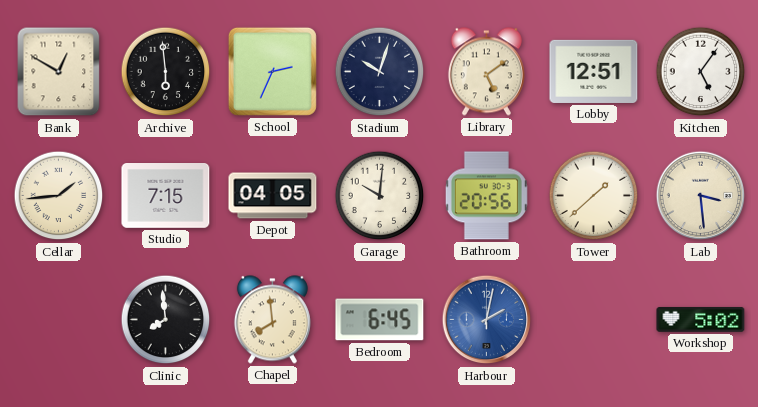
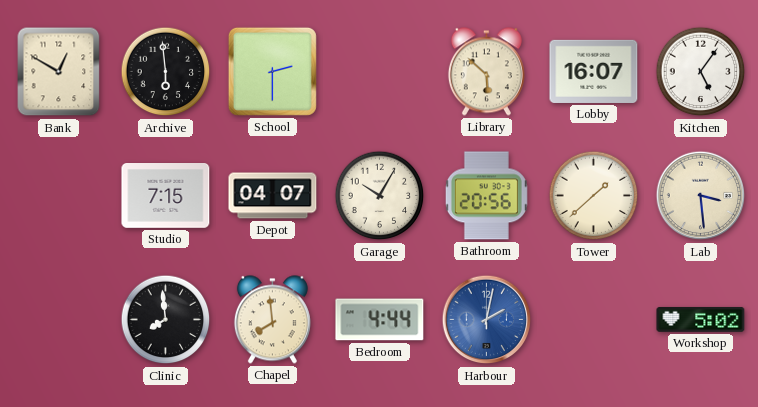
School: 2:34 -> 2:30 (272, 71)
Stadium: 10:03 -> none (380, 72)
Library: 5:09 -> 5:52 (486, 72)
Lobby: 12:51 -> 16:07 (594, 71)
Cellar: 1:44 -> none (59, 196)
Depot: 04:05 -> 04:07 (273, 196)
Garage: 10:01 -> 10:05 (380, 196)
Bedroom: 6:45 -> 4:44 (380, 320)
